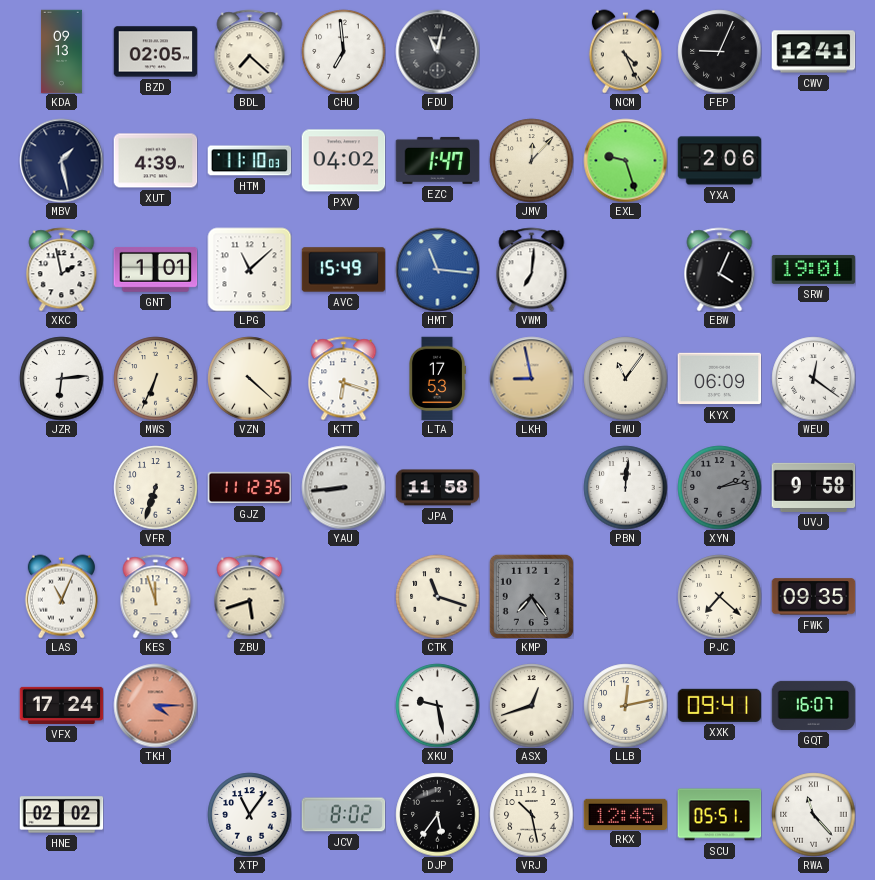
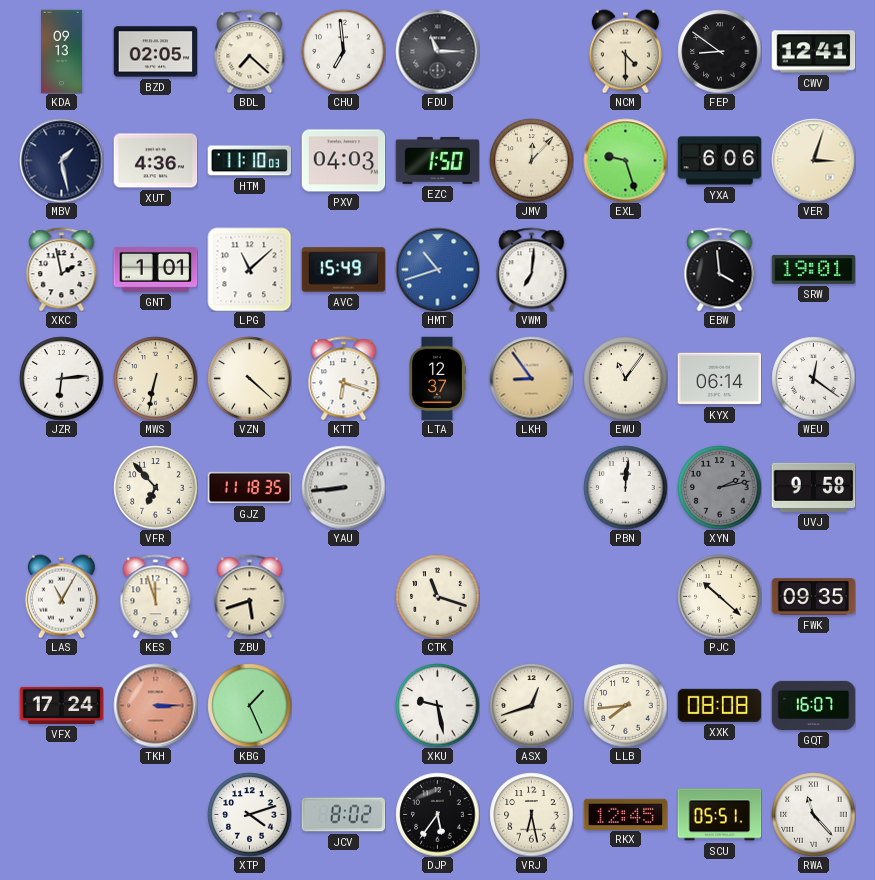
FDU: 11:02 -> 11:15 (437, 51)
NCM: 4:26 -> 4:30 (625, 51)
FEP: 9:04 -> 8:51 (719, 51)
XUT: 4:39 -> 4:36 (155, 161)
PXV: 04:02 -> 04:03 (343, 161)
EZC: 1:47 -> 1:50 (437, 160)
YXA: 2:06 -> 6:06 (719, 161)
VER: none -> 3:03 (813, 160)
HMT: 11:16 -> 10:42 (437, 269)
EBW: 4:04 -> 3:59 (720, 269)
MWS: 6:34 -> 6:32 (155, 378)
LTA: 17:53 -> 12:37 (437, 378)
LKH: 8:58 -> 8:54 (531, 378)
KYX: 06:09 -> 06:14 (719, 379)
VFR: 6:33 -> 6:53 (155, 487)
GJZ: 11:12 -> 11:18 (249, 488)
JPA: 11:58 -> none (437, 488)
LAS: 11:04 -> 11:05 (61, 596)
KMP: 7:24 -> none (531, 596)
PJC: 7:22 -> 10:22 (719, 596)
TKH: 4:15 -> 3:15 (155, 705)
KBG: none -> 1:26 (249, 705)
LLB: 12:13 -> 7:44 (625, 705)
XXK: 09:41 -> 08:08 (719, 705)
HNE: 02:02 -> none (61, 815)
XTP: 11:06 -> 4:12 (249, 814)
VRJ: 10:28 -> 6:28 (531, 814)
